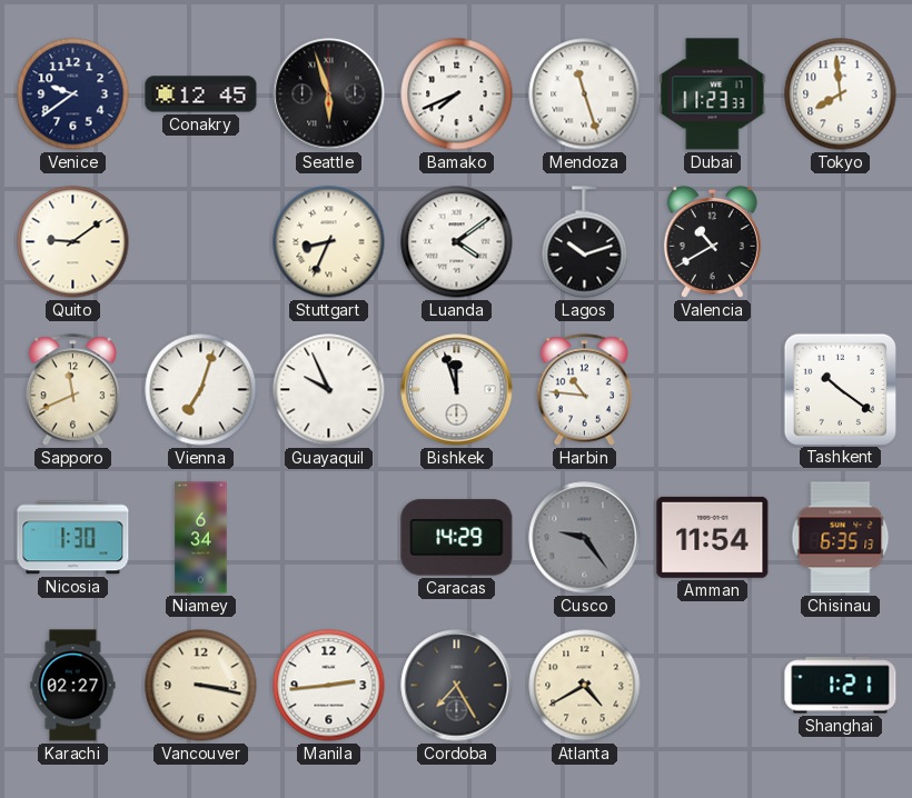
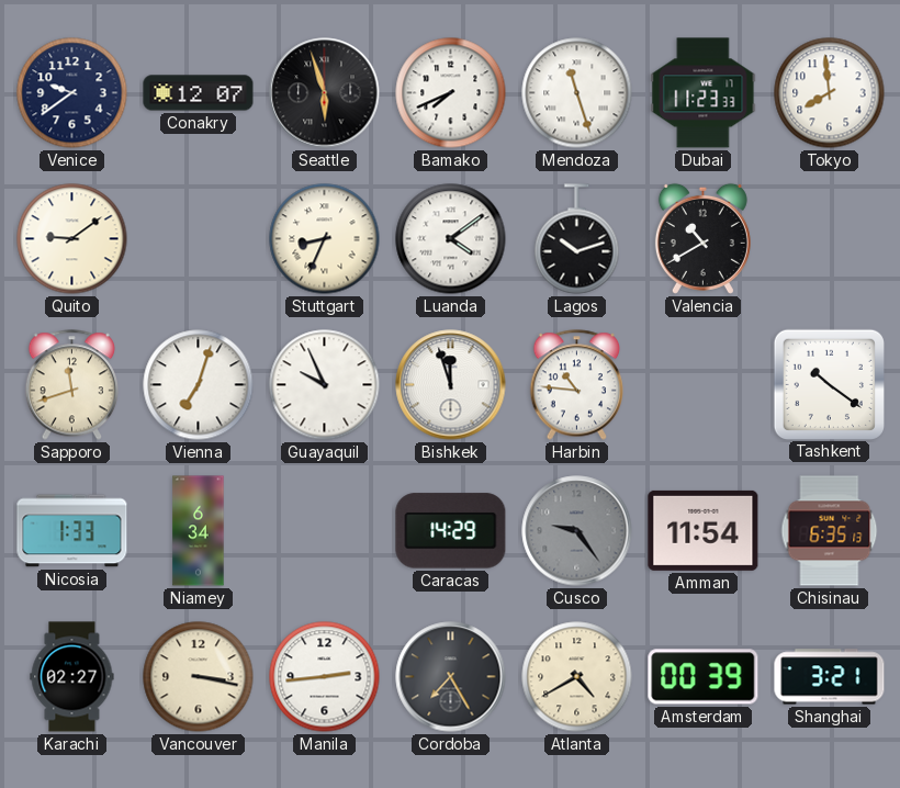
Conakry: 12:45 -> 12:07 (199, 93)
Sapporo: 11:41 -> 11:42 (71, 385)
Nicosia: 1:30 -> 1:33 (72, 531)
Amsterdam: none -> 00:39 (704, 677)
Shanghai: 1:21 -> 3:21 (830, 677)
